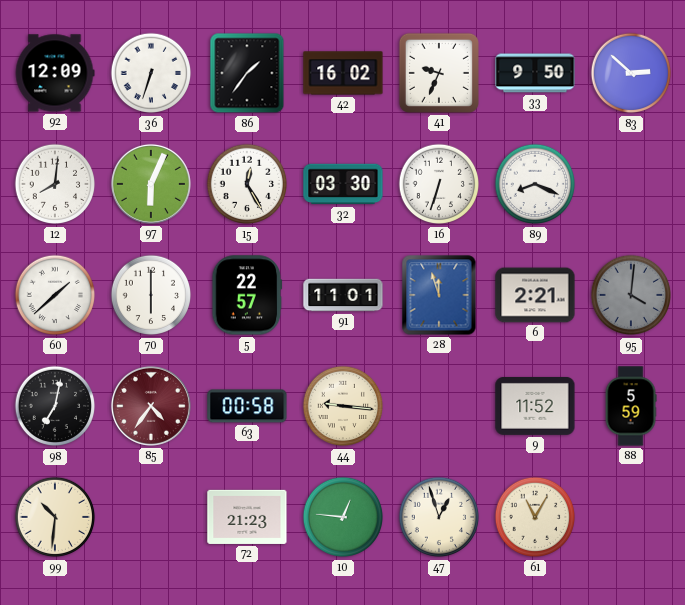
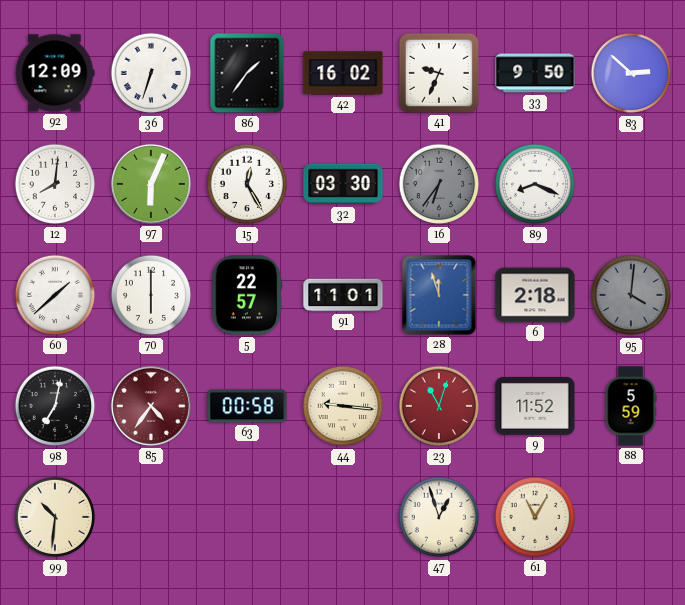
16: 6:33 -> 6:36 (439, 184)
16 dial: white -> grey (439, 184)
6: 2:21 -> 2:18 (535, 295)
23: none -> 11:03 (439, 406)
72: 21:23 -> none (247, 517)
10: 12:46 -> none (343, 517)
